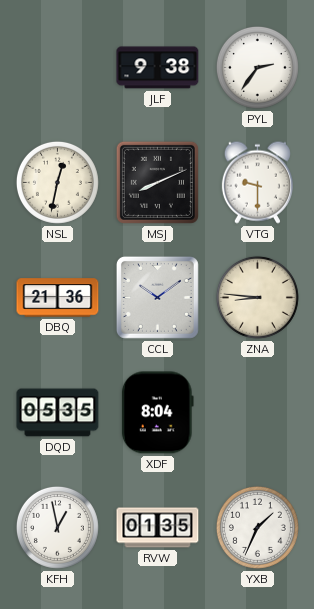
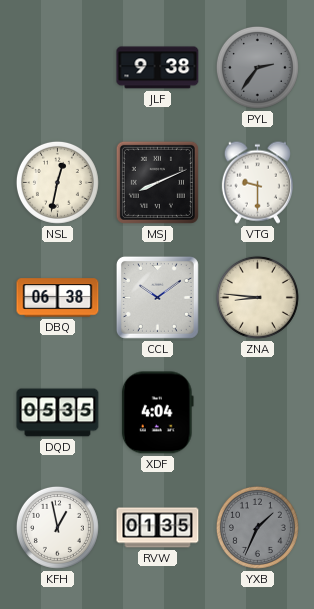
PYL dial: white -> grey (257, 67)
DBQ: 21:36 -> 06:38 (58, 298)
XDF: 8:04 -> 4:04 (157, 413)
YXB dial: white -> grey (257, 527)
